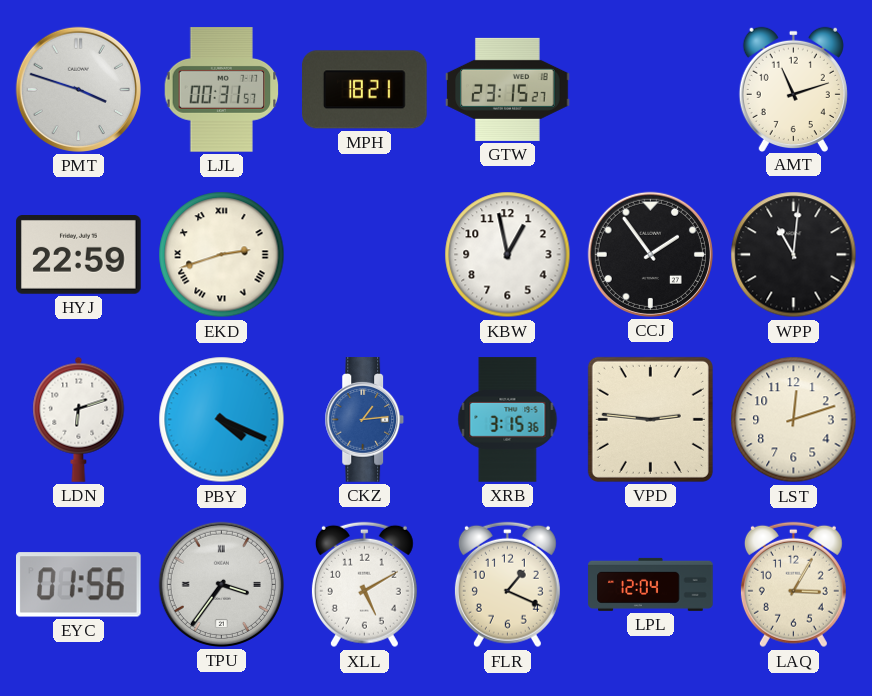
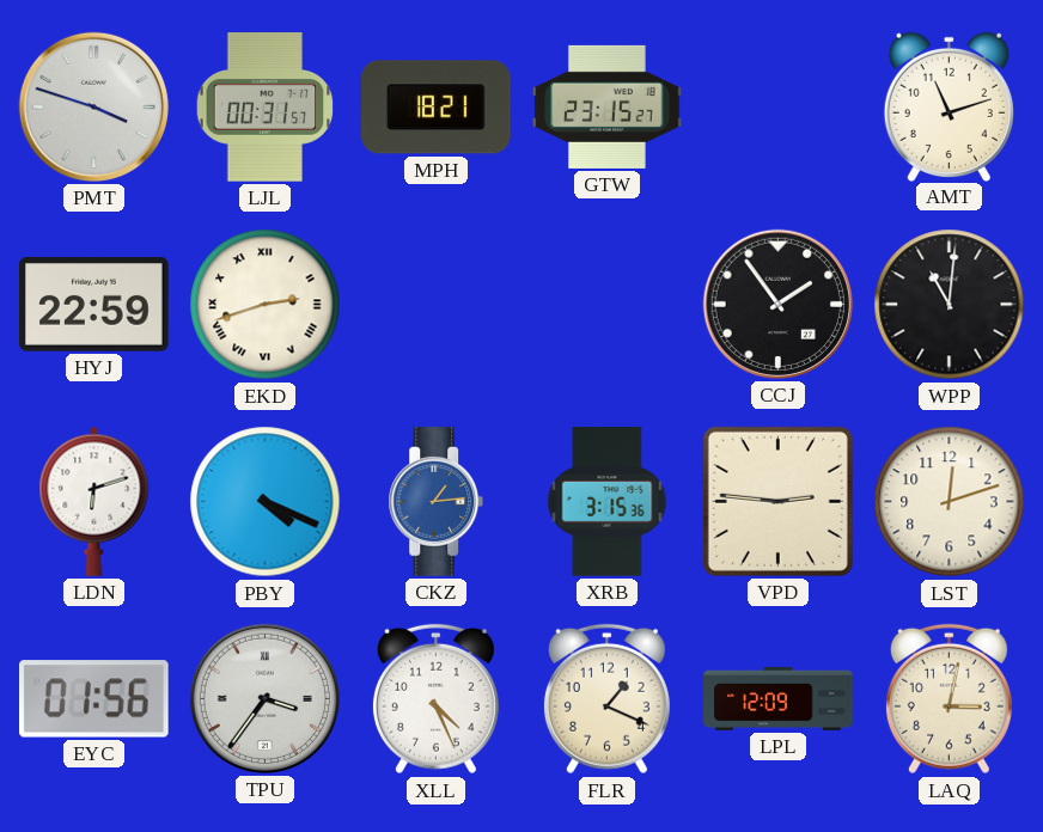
KBW: 12:58 -> none (508, 255)
XLL: 5:10 -> 4:26 (435, 699)
LPL: 12:04 -> 12:09 (779, 698)
LAQ: 3:05 -> 3:02 (949, 699)
